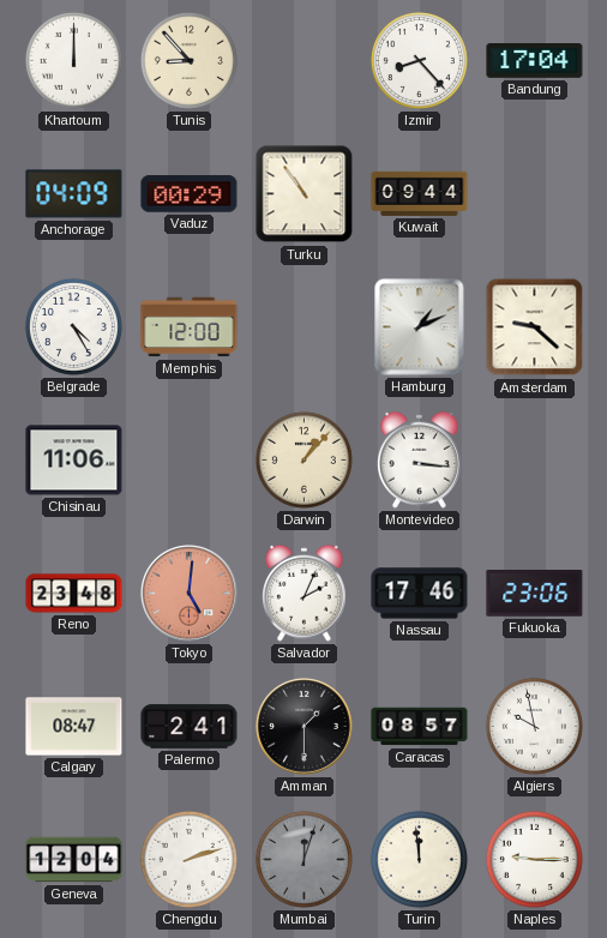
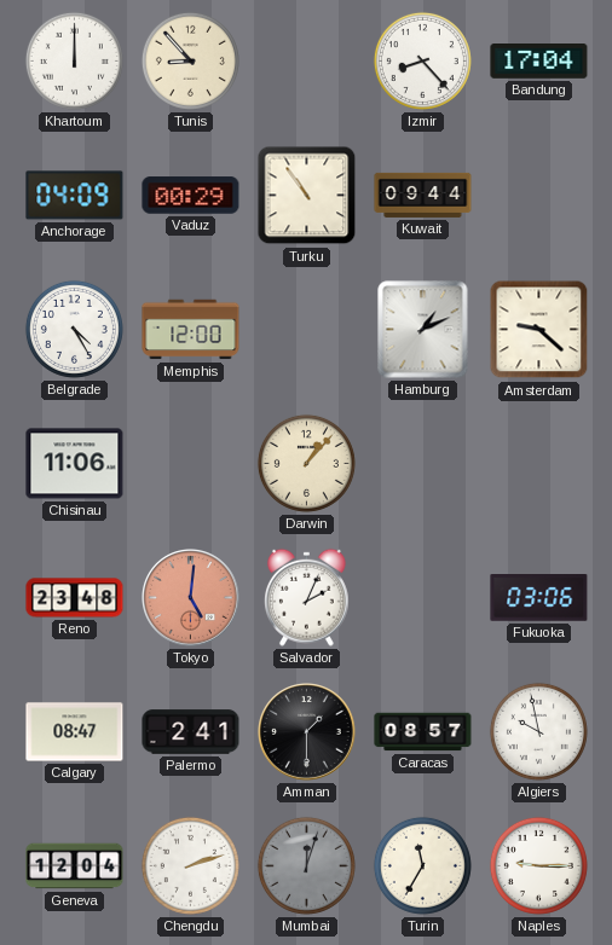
Montevideo: 3:16 -> none (419, 459)
Nassau: 17:46 -> none (420, 594)
Fukuoka: 23:06 -> 03:06 (539, 598)
Turin: 11:59 -> 11:35 (422, 865)
